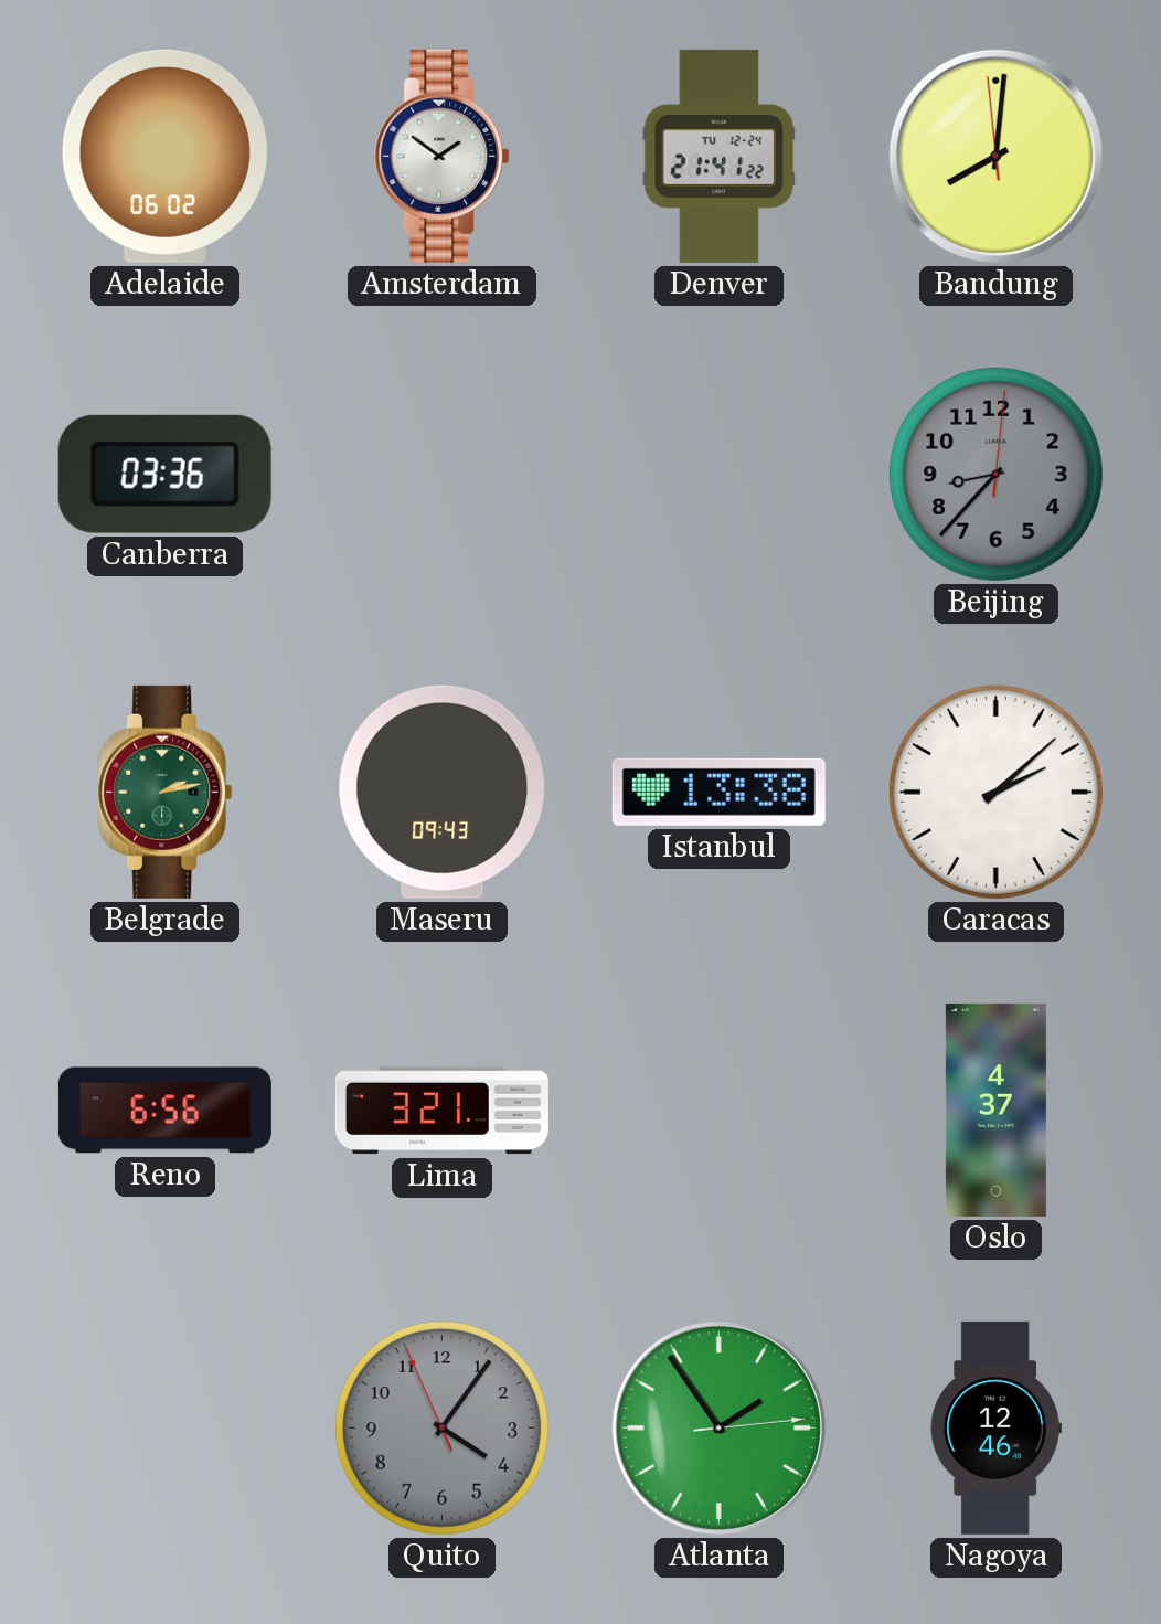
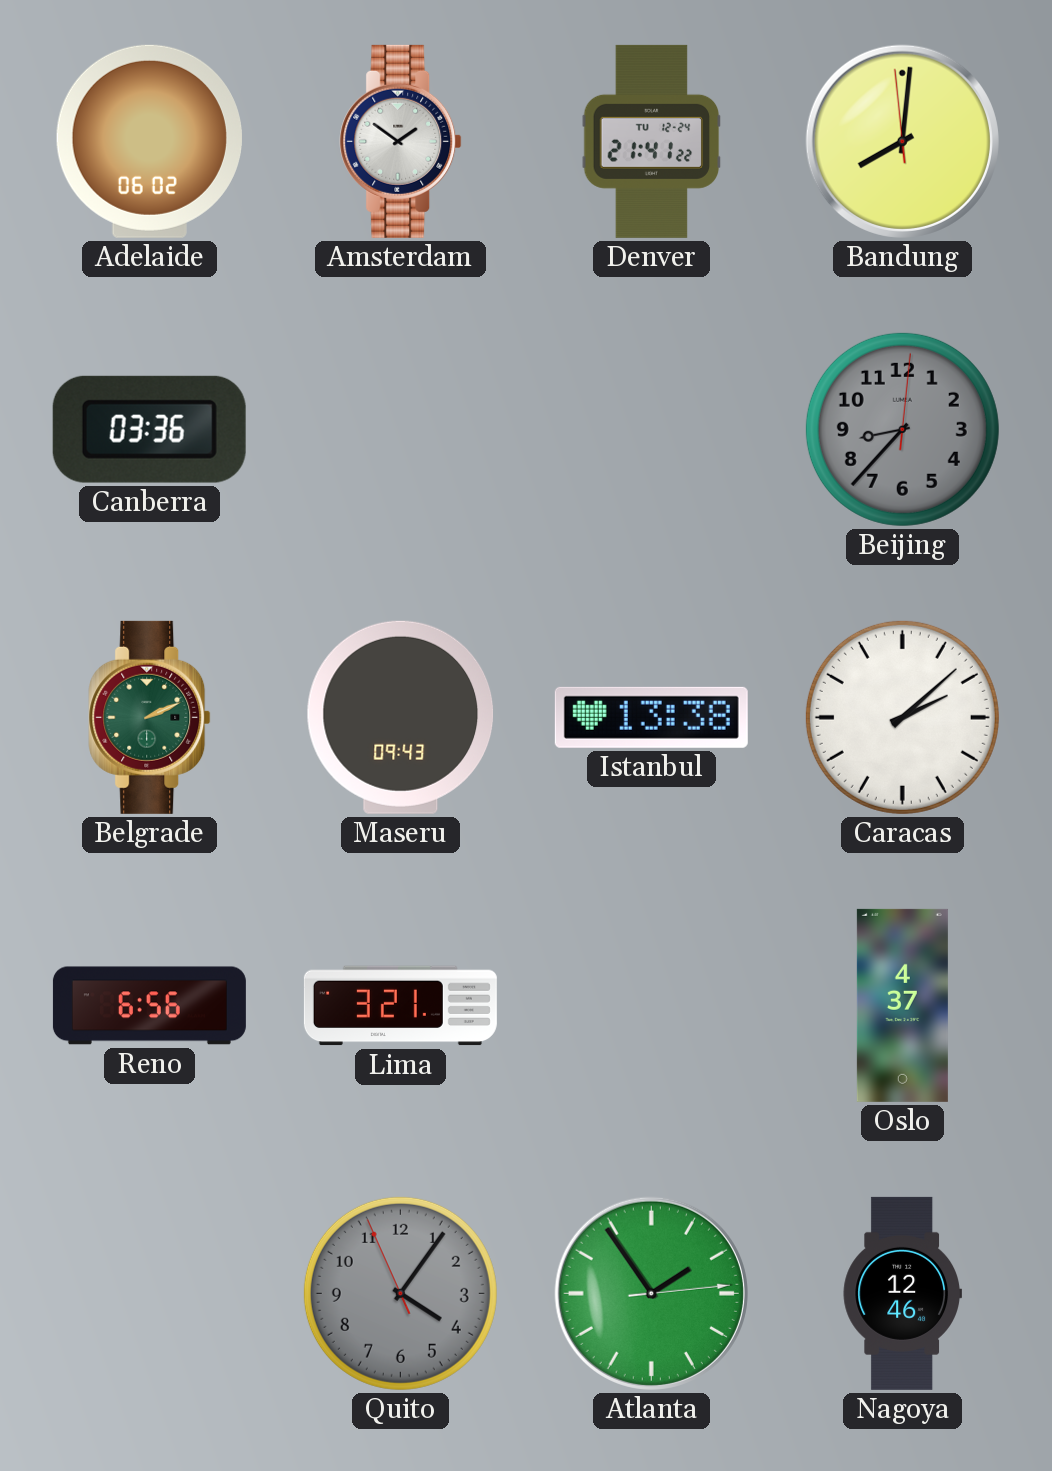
Belgrade: 2:13 -> 2:11 (150, 717)
